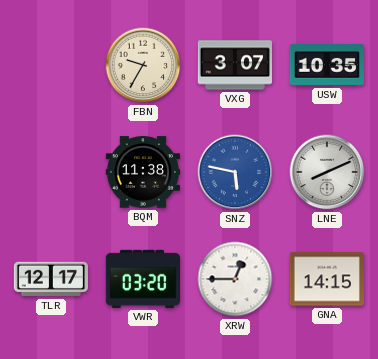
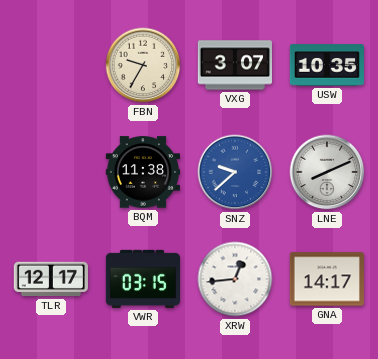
SNZ: 5:47 -> 9:38 (235, 172)
VWR: 03:20 -> 03:15 (142, 279)
XRW: 12:45 -> 12:44 (235, 279)
GNA: 14:15 -> 14:17 (326, 279)
